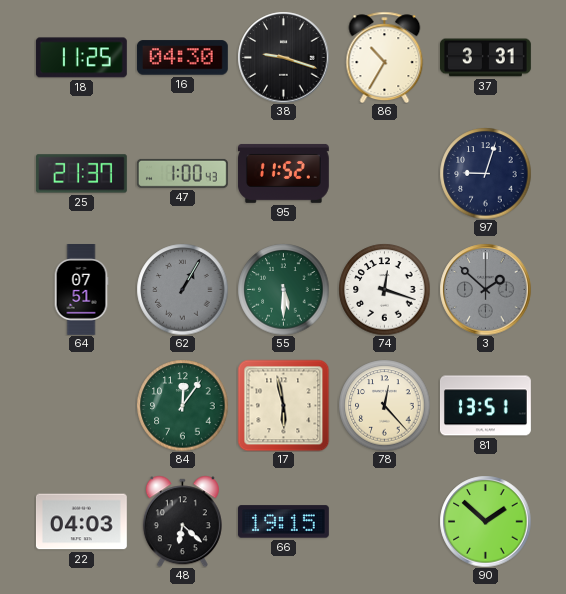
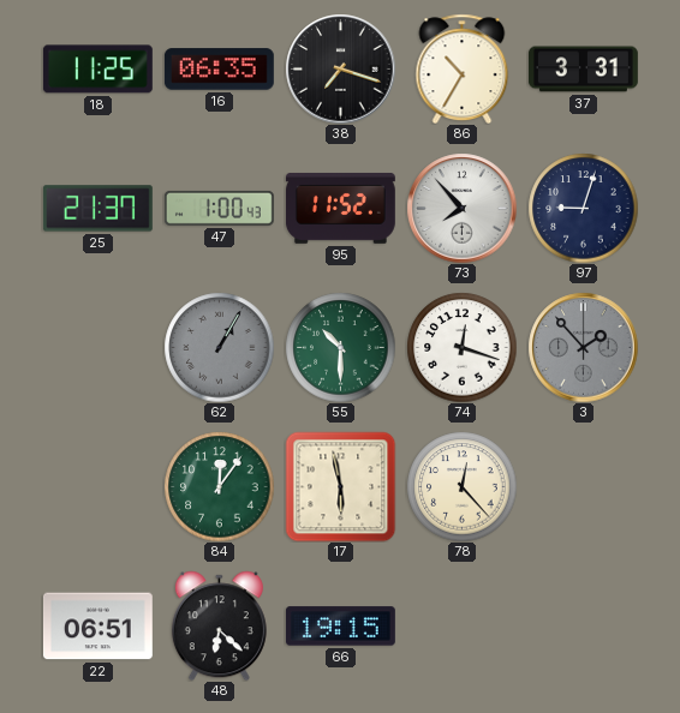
16: 04:30 -> 06:35 (219, 70)
38: 9:18 -> 7:18 (340, 68)
73: none -> 7:53 (461, 208)
64: 07:51 -> none (81, 290)
55: 5:30 -> 10:30 (340, 347)
3: 1:52 -> 1:53 (583, 347)
81: 13:51 -> none (485, 406)
22: 04:03 -> 06:51 (97, 627)
90: 1:52 -> none (485, 521)
